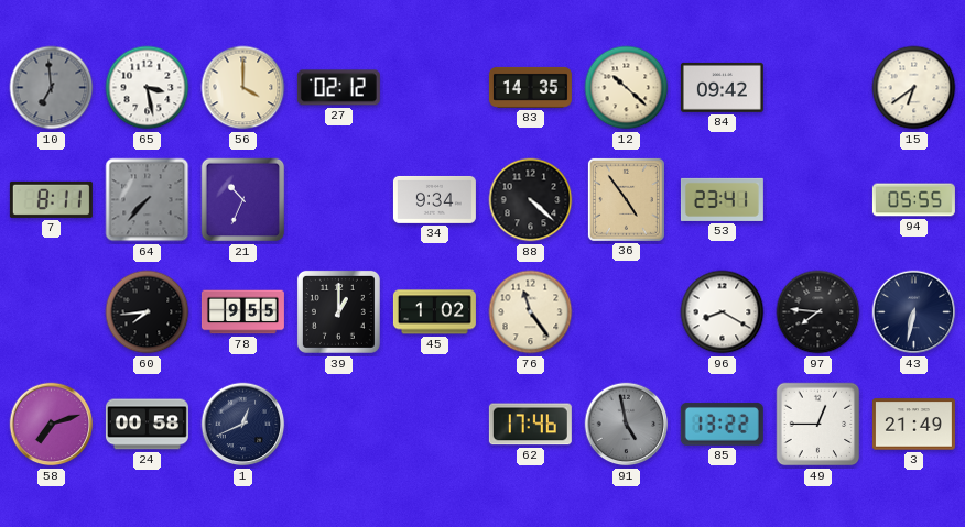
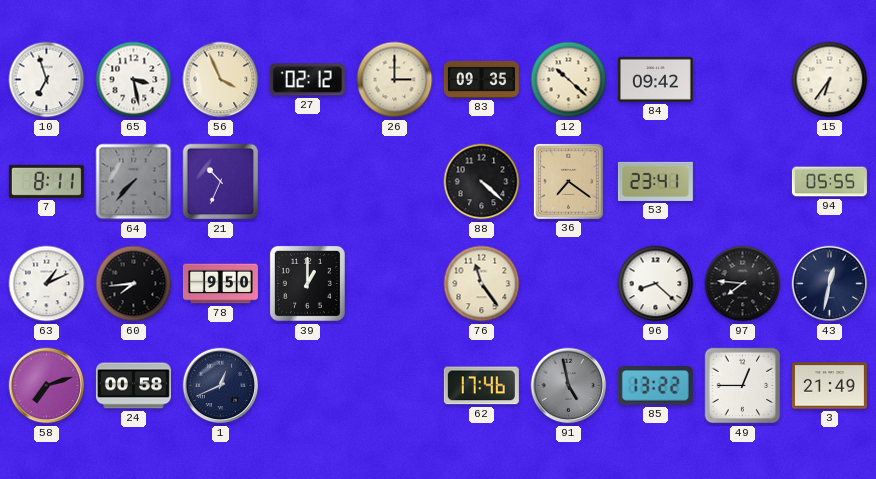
10: 6:59 -> 6:57 (47, 80)
10 dial: grey -> white (47, 80)
56: 4:00 -> 3:56 (221, 80)
26: none -> 3:00 (395, 80)
83: 14:35 -> 09:35 (481, 79)
15: 6:39 -> 6:36 (830, 80)
34: 9:34 -> none (434, 199)
36: 4:54 -> 7:21 (568, 181)
63: none -> 1:11 (47, 284)
78: 9:55 -> 9:50 (220, 284)
45: 1:02 -> none (434, 312)
96: 8:20 -> 8:22 (656, 284)
43: 6:32 -> 12:32 (830, 284)
